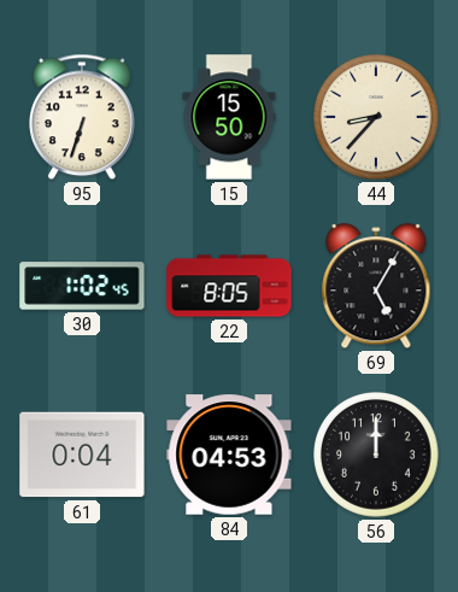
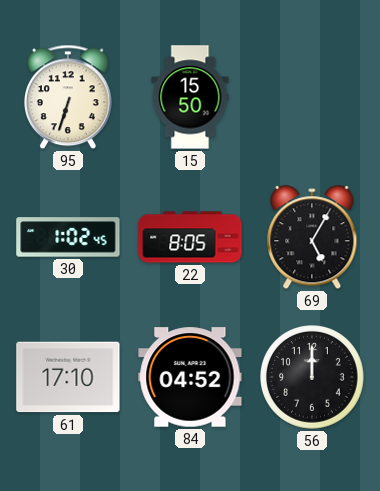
44: 8:37 -> none (377, 118)
61: 0:04 -> 17:10 (68, 377)
84: 04:53 -> 04:52 (190, 377)
